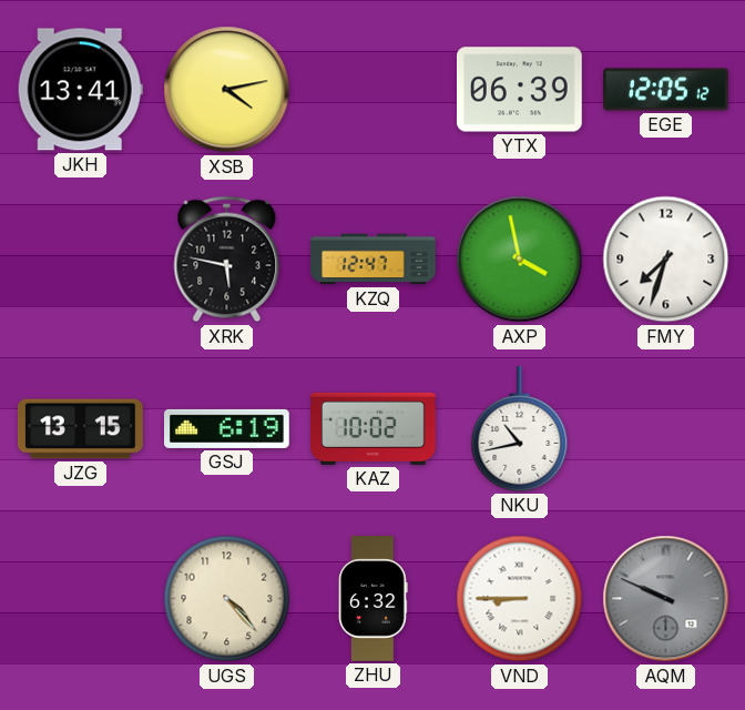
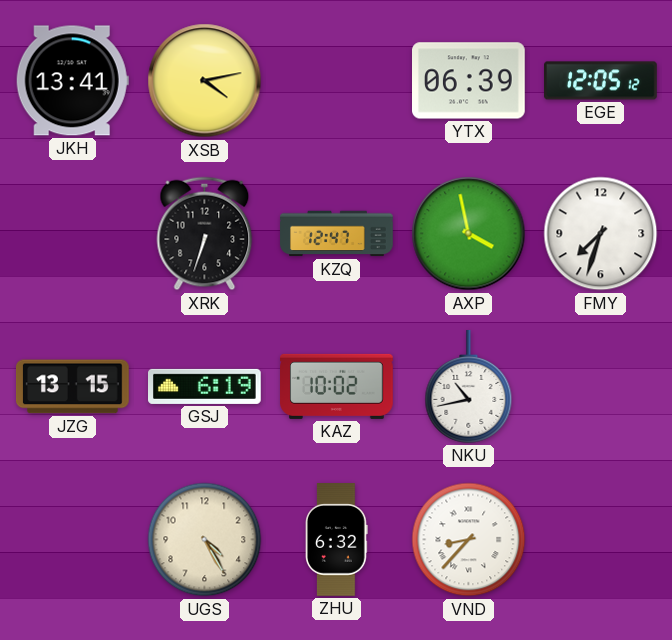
XRK: 5:47 -> 6:33 (205, 234)
UGS: 4:23 -> 4:25 (205, 540)
VND: 8:45 -> 8:37 (469, 540)
AQM: 9:49 -> none (666, 599)
